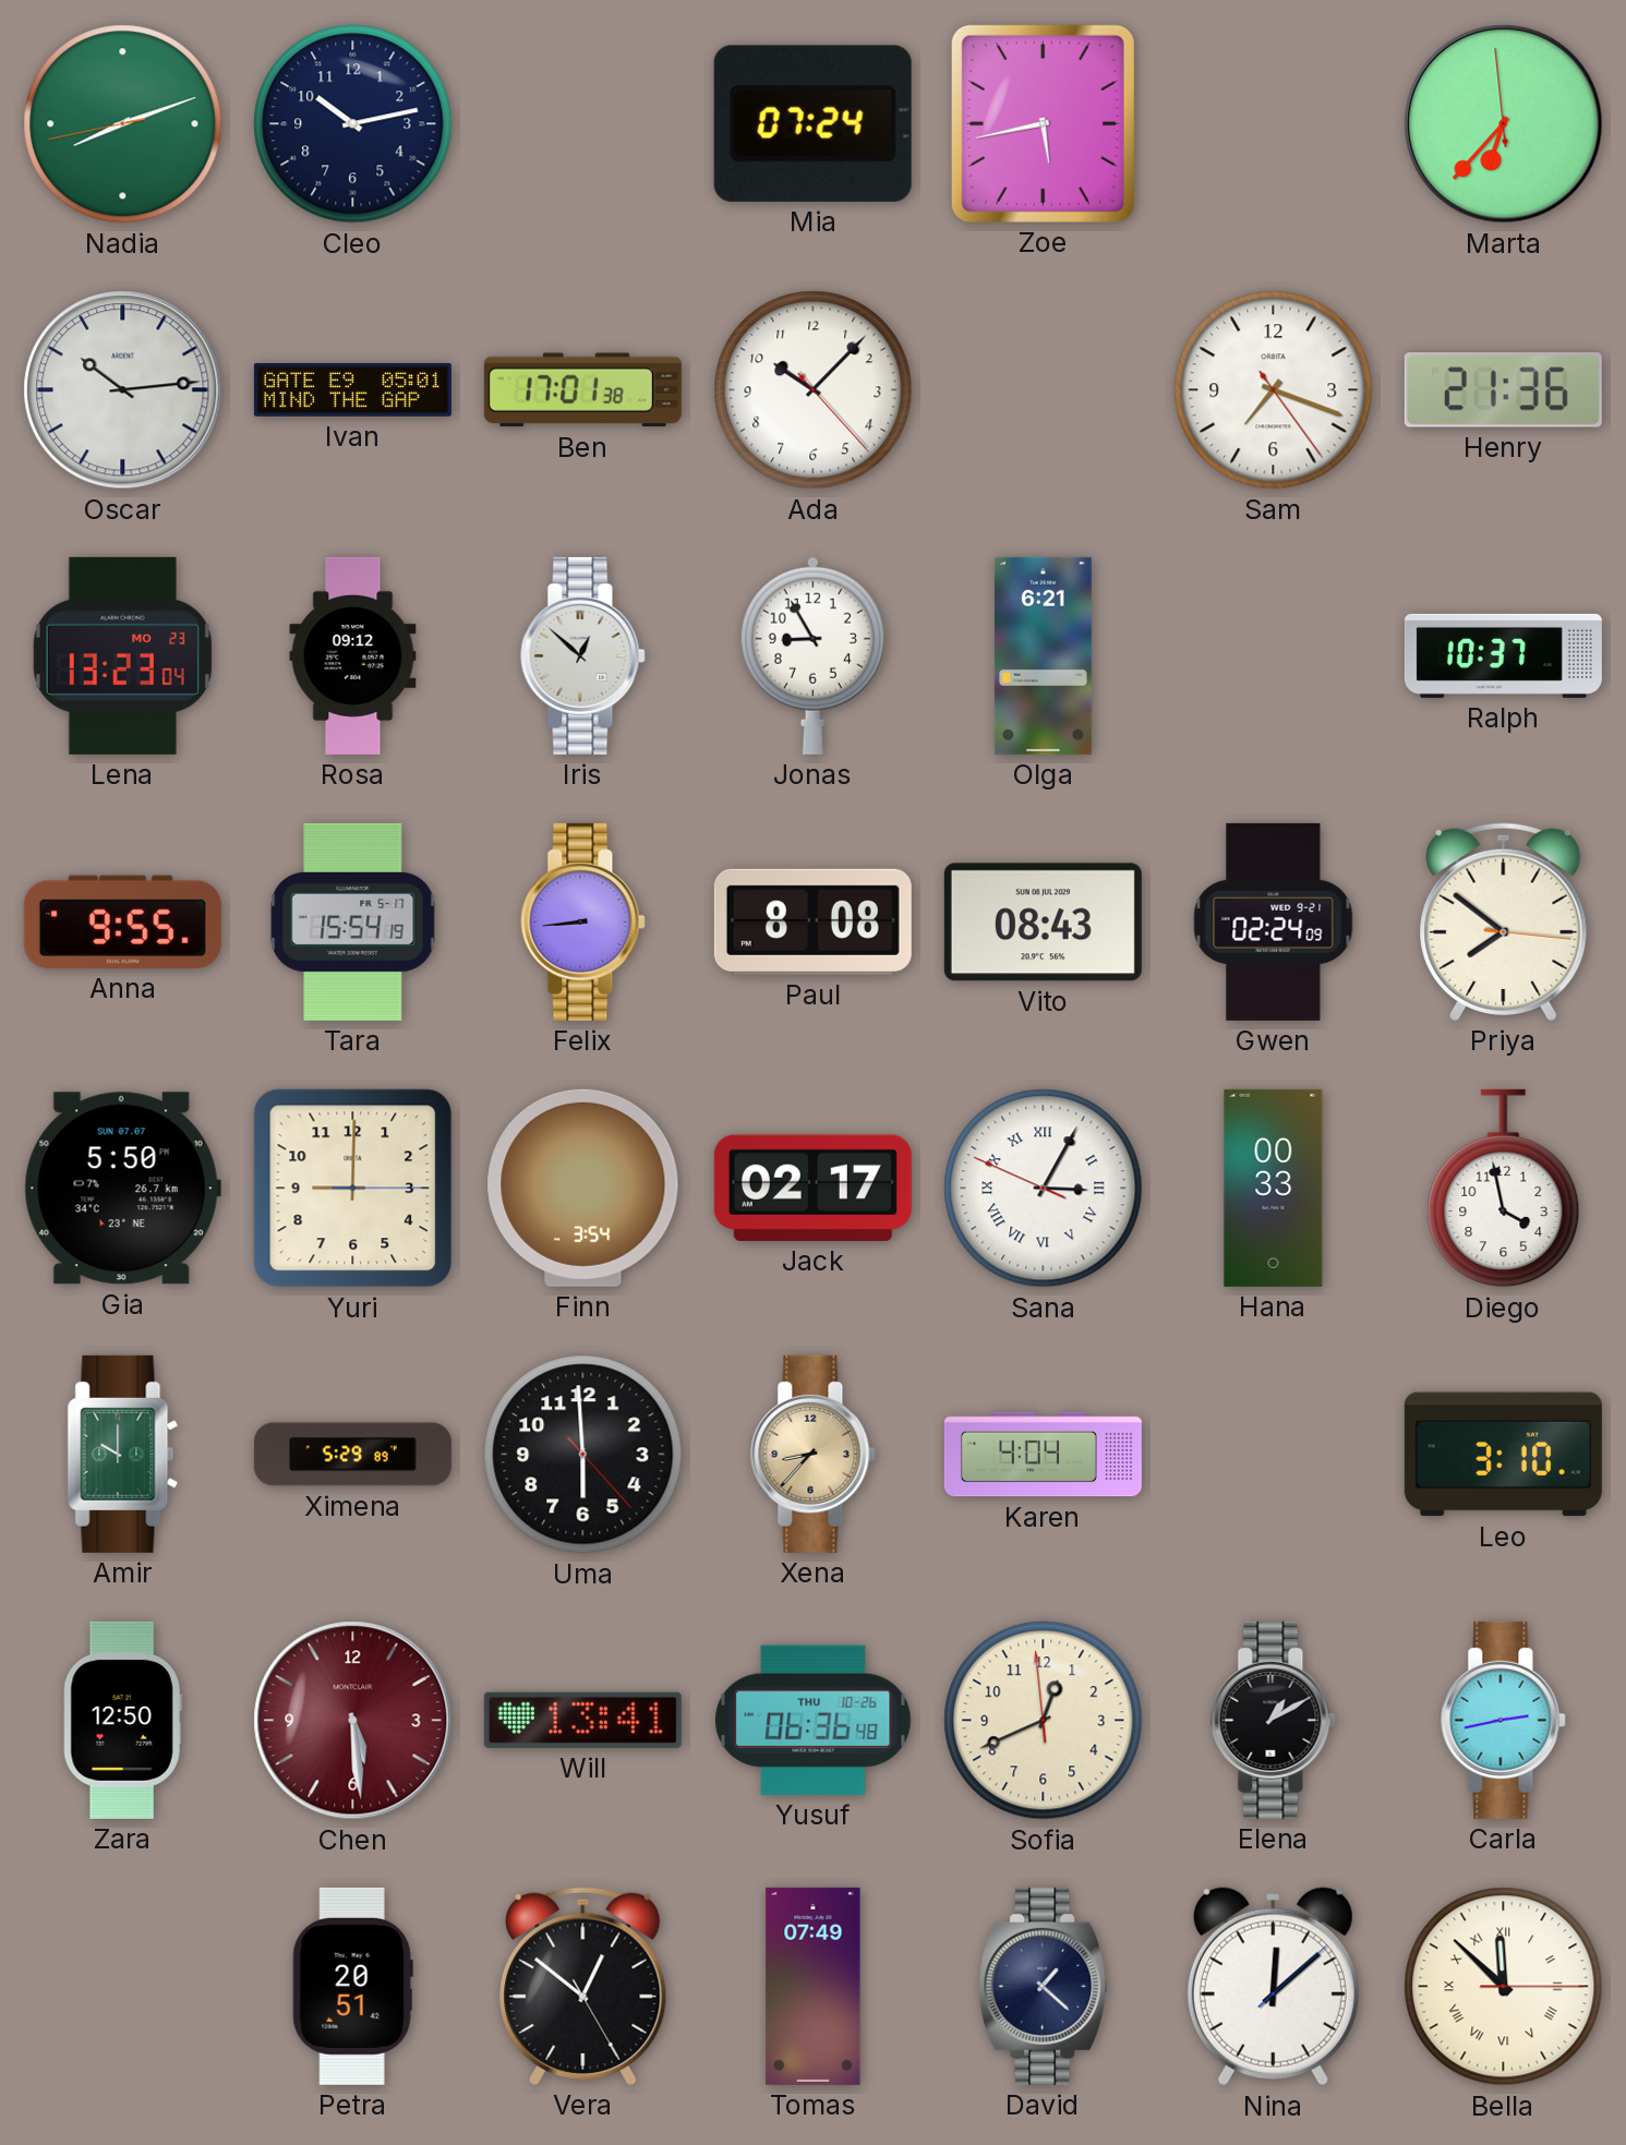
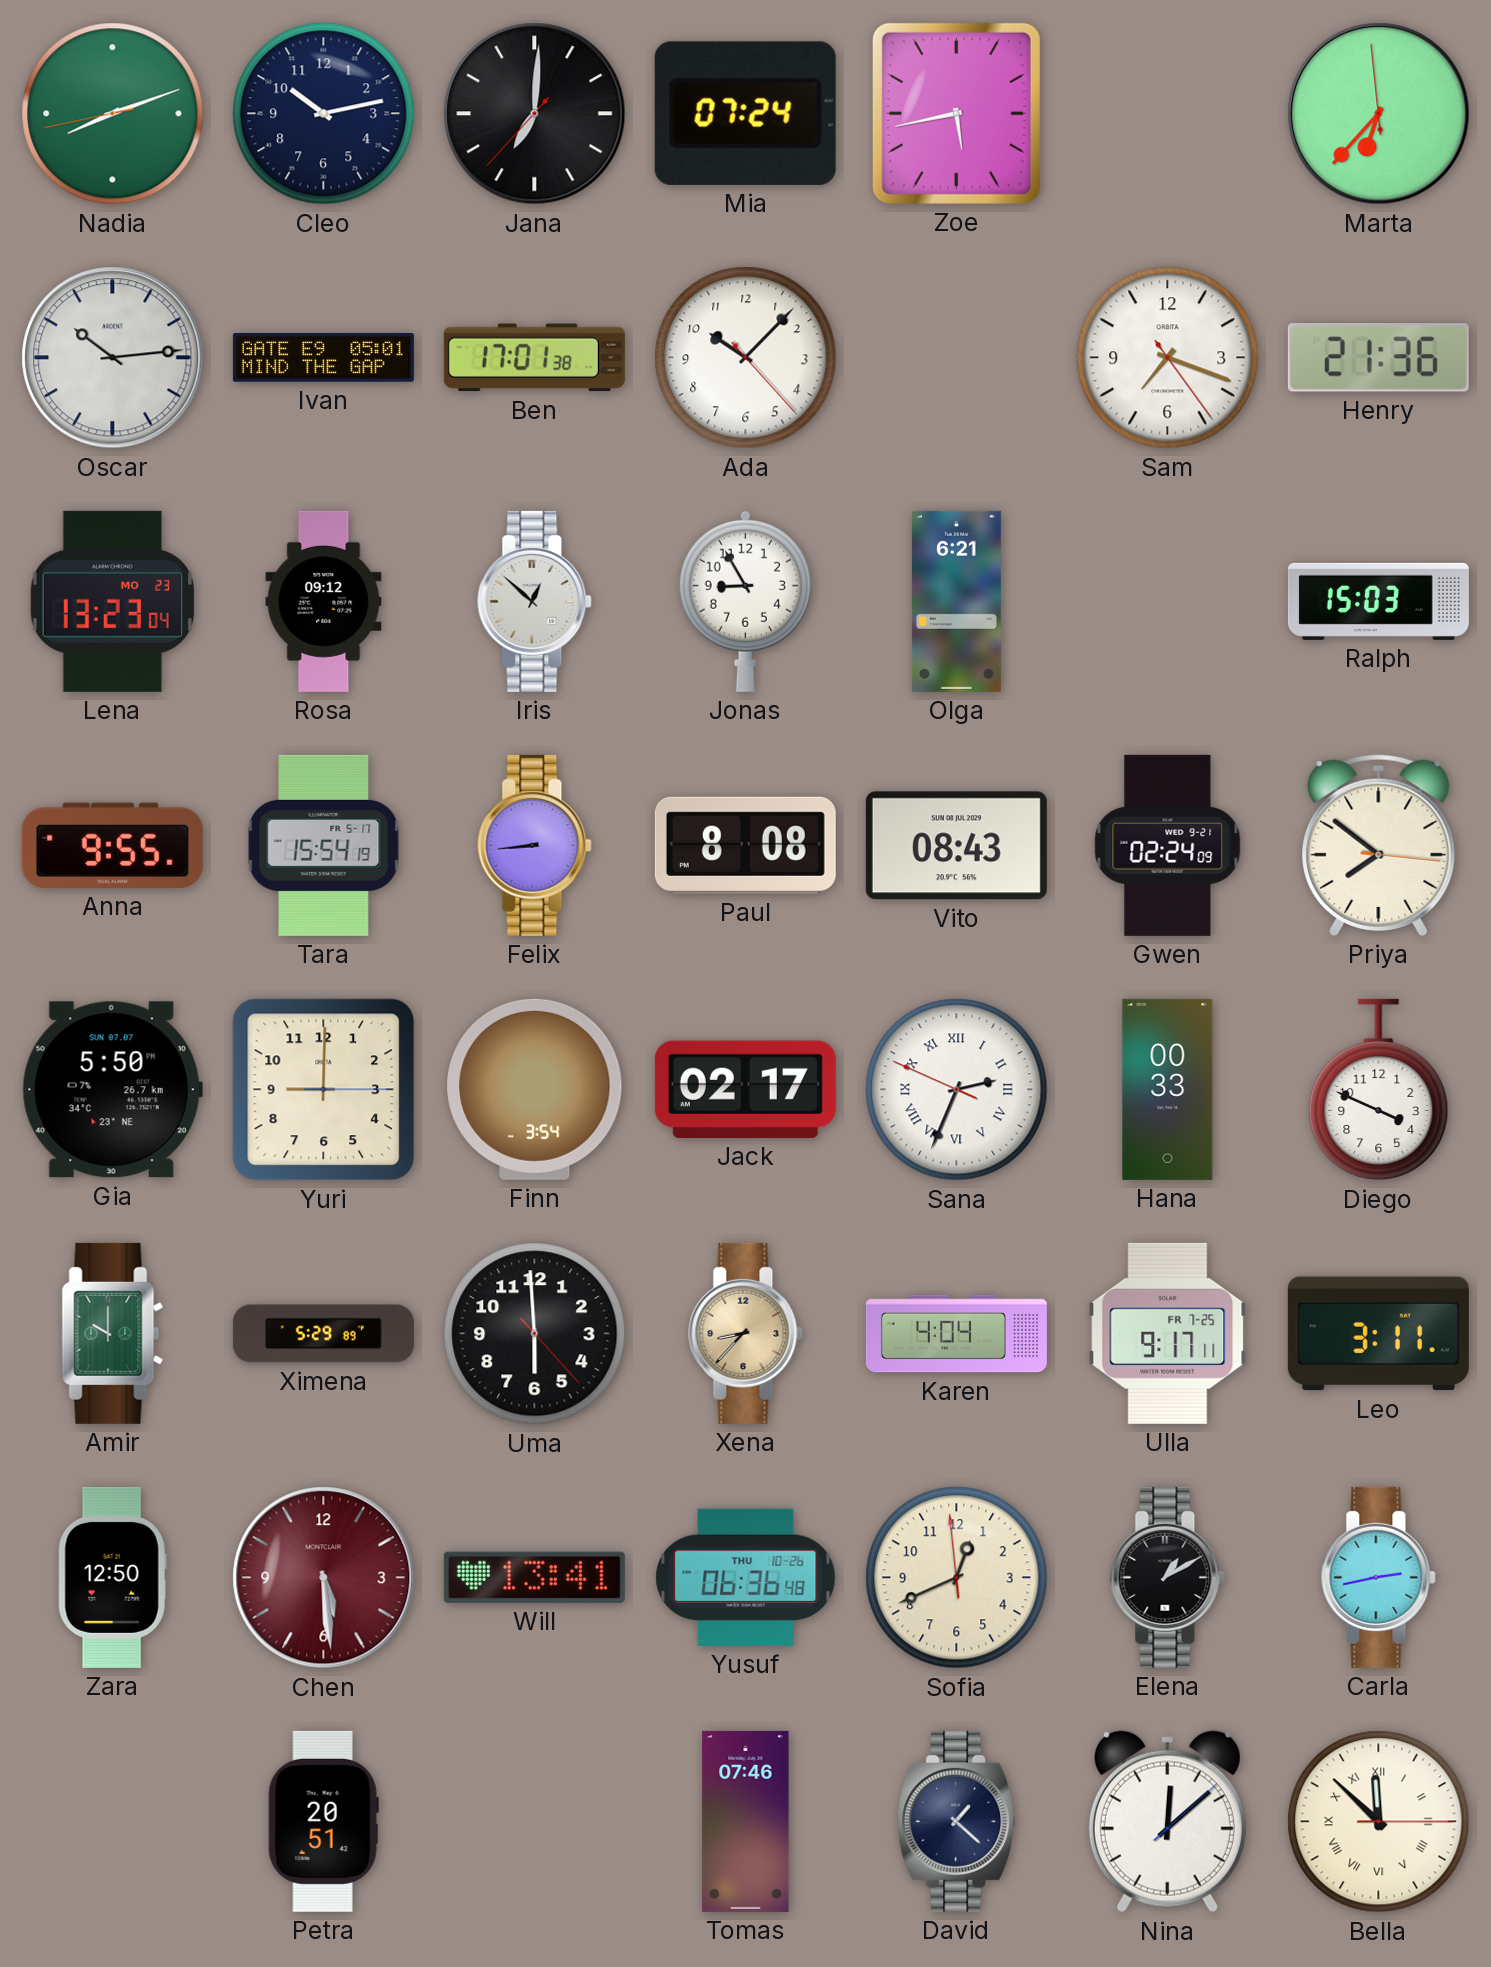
Jana: none -> 7:00 (535, 114)
Ralph: 10:37 -> 15:03 (1378, 601)
Sana: 3:04 -> 2:33 (957, 1090)
Diego: 3:58 -> 3:49 (1379, 1090)
Ulla: none -> 9:17 (1168, 1333)
Leo: 3:10 -> 3:11 (1378, 1334)
Vera: 12:51 -> none (583, 1986)
Tomas: 07:49 -> 07:46 (746, 1821)
